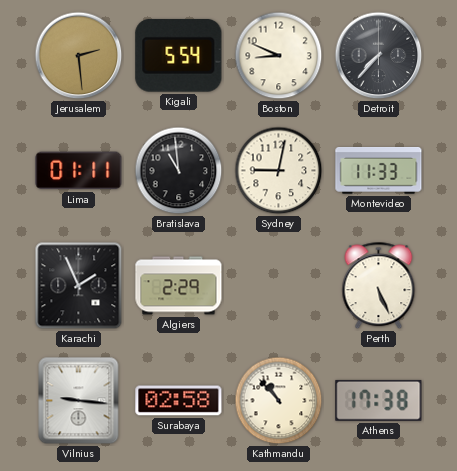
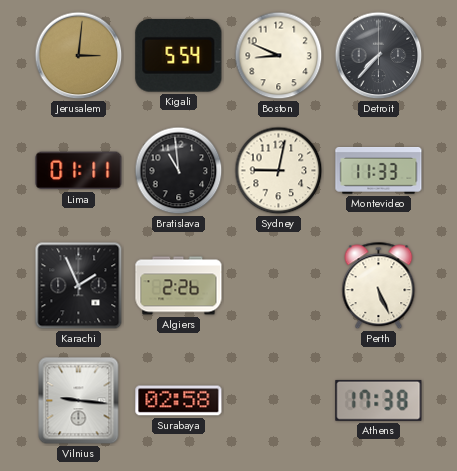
Jerusalem: 2:29 -> 3:01 (79, 56)
Algiers: 2:29 -> 2:26 (179, 286)
Kathmandu: 10:53 -> none (279, 401)
